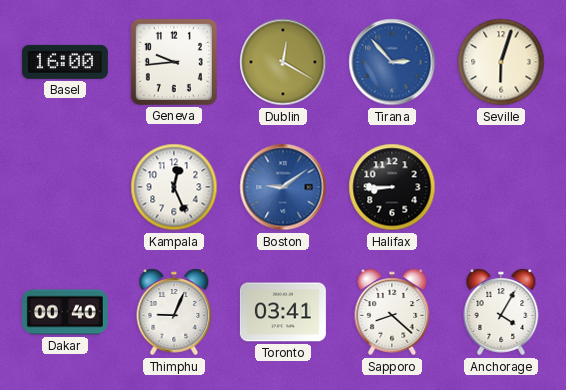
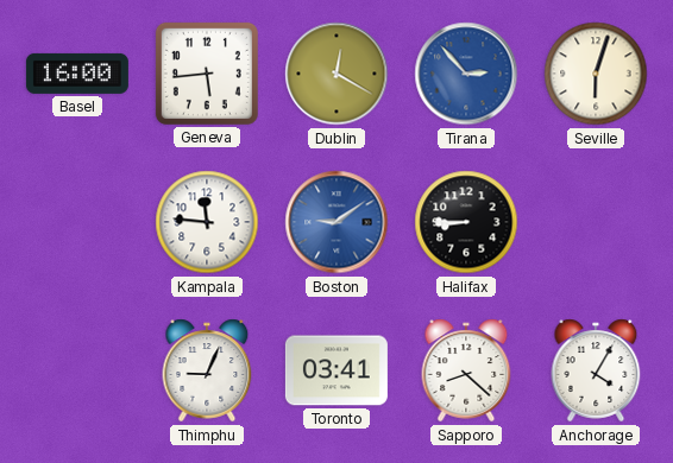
Geneva: 9:44 -> 5:44 (207, 74)
Kampala: 12:26 -> 11:46 (207, 222)
Dakar: 00:40 -> none (65, 312)
